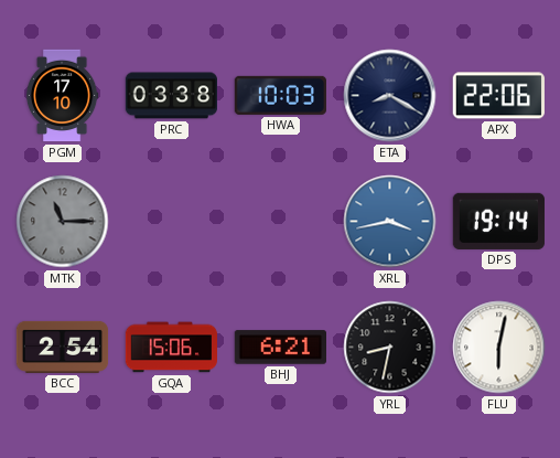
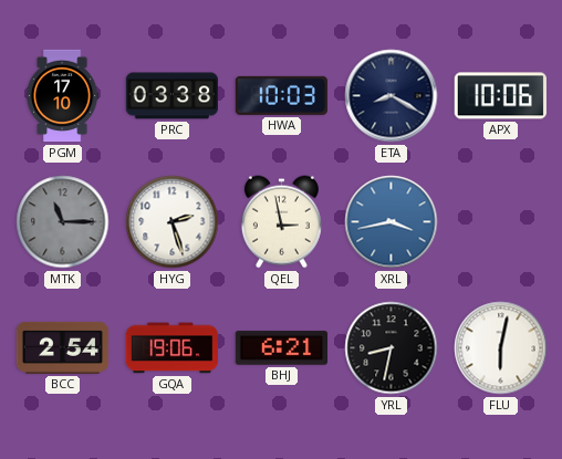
APX: 22:06 -> 10:06 (500, 96)
HYG: none -> 2:27 (173, 222)
QEL: none -> 2:58 (281, 222)
DPS: 19:14 -> none (498, 221)
GQA: 15:06 -> 19:06 (171, 348)
